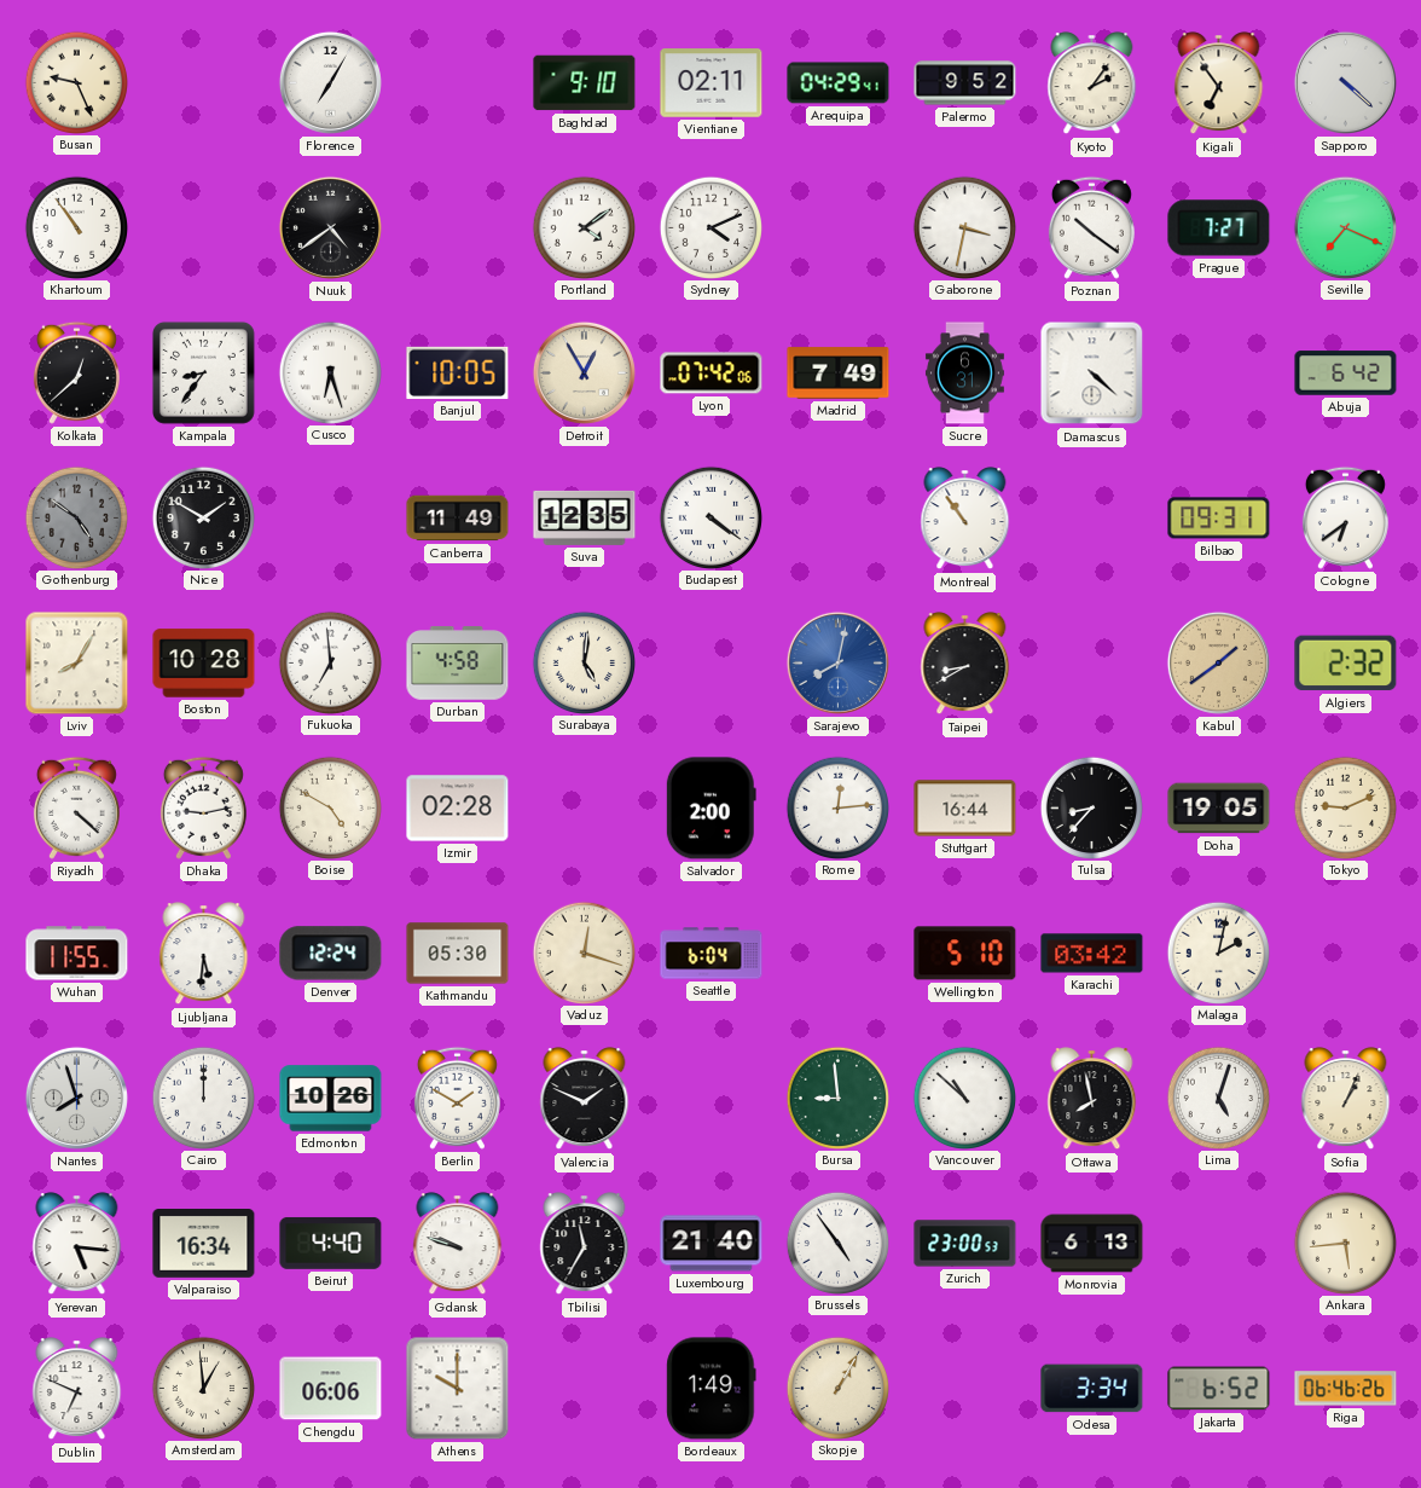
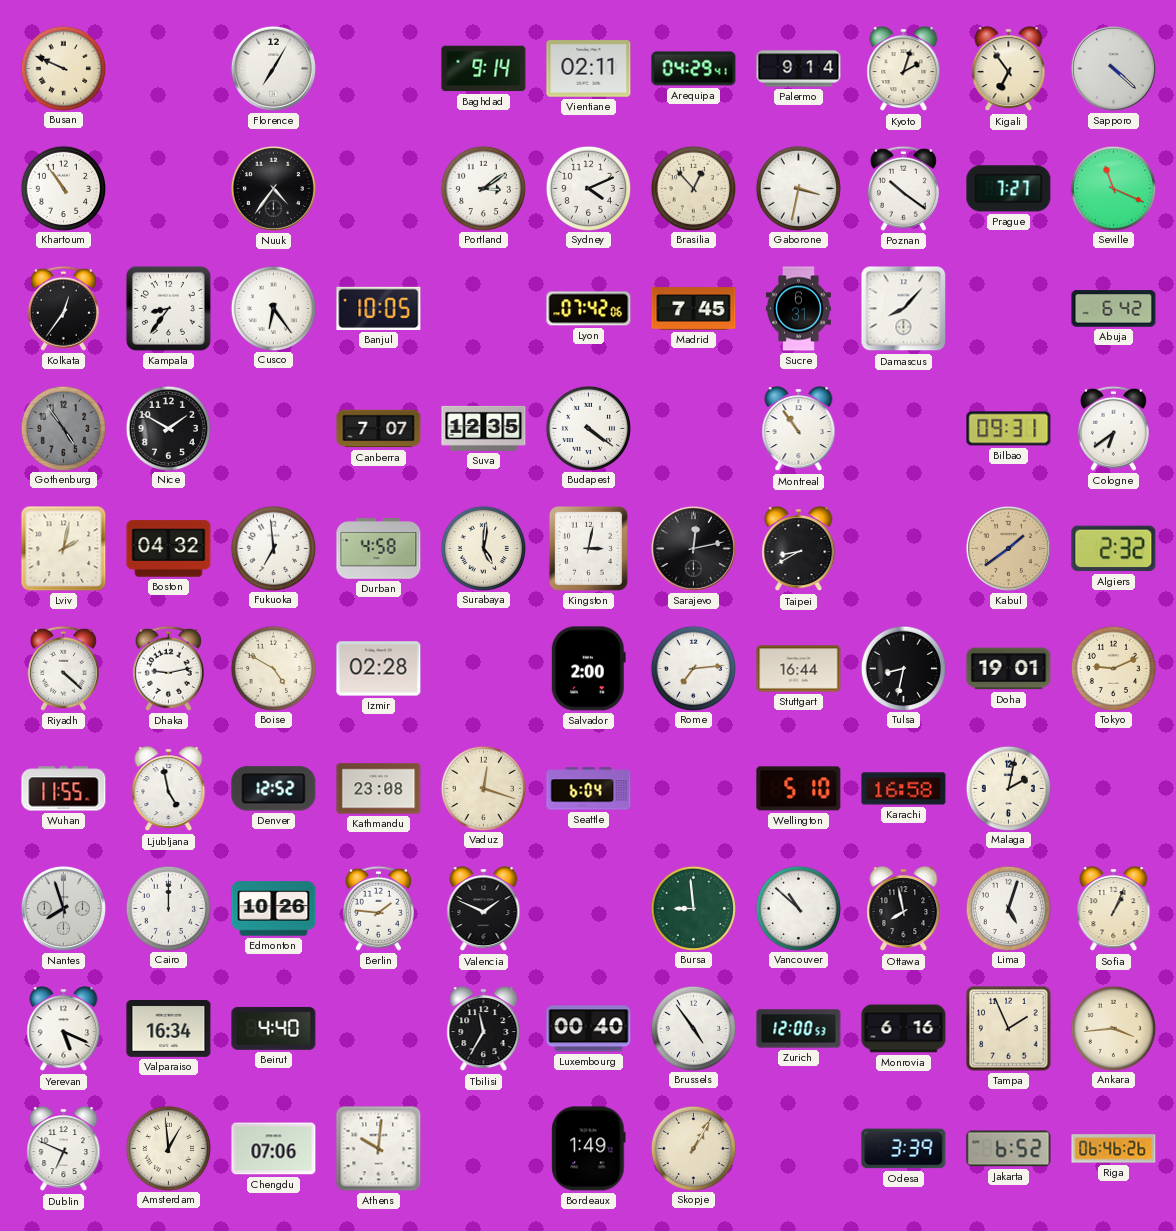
Busan: 9:26 -> 9:49 (63, 68)
Baghdad: 9:10 -> 9:14 (484, 69)
Palermo: 9:52 -> 9:14 (799, 69)
Kyoto: 2:06 -> 2:03 (904, 69)
Nuuk: 4:39 -> 4:36 (273, 188)
Portland: 4:09 -> 3:09 (483, 188)
Brasilia: none -> 12:53 (693, 188)
Seville: 7:19 -> 11:19 (1113, 188)
Kolkata: 12:38 -> 12:36 (63, 308)
Cusco: 6:27 -> 6:24 (273, 308)
Detroit: 12:55 -> none (584, 372)
Madrid: 7:49 -> 7:45 (694, 309)
Damascus: 4:22 -> 8:07 (904, 309)
Gothenburg: 4:51 -> 4:54 (63, 428)
Canberra: 11:49 -> 7:07 (379, 429)
Lviv: 8:05 -> 2:02 (64, 549)
Boston: 10:28 -> 04:32 (169, 549)
Kingston: none -> 3:02 (588, 548)
Sarajevo: 8:02 -> 12:13 (693, 548)
Sarajevo dial: blue -> black (693, 548)
Rome: 12:14 -> 7:14 (693, 668)
Tulsa: 8:37 -> 8:32 (903, 668)
Doha: 19:05 -> 19:01 (1009, 669)
Ljubljana: 5:31 -> 4:58 (169, 789)
Denver: 12:24 -> 12:52 (274, 789)
Kathmandu: 05:30 -> 23:08 (379, 789)
Karachi: 03:42 -> 16:58 (904, 789)
Berlin: 1:50 -> 1:46 (378, 908)
Yerevan: 5:16 -> 5:19 (64, 1029)
Gdansk: 9:48 -> none (458, 1244)
Luxembourg: 21:40 -> 00:40 (589, 1029)
Zurich: 23:00 -> 12:00 (799, 1029)
Monrovia: 6:13 -> 6:16 (904, 1029)
Tampa: none -> 1:56 (1009, 1029)
Ankara: 5:44 -> 3:44 (1113, 1028)
Chengdu: 06:06 -> 07:06 (274, 1149)
Athens: 10:00 -> 10:01 (379, 1149)
Odesa: 3:34 -> 3:39 (904, 1149)
